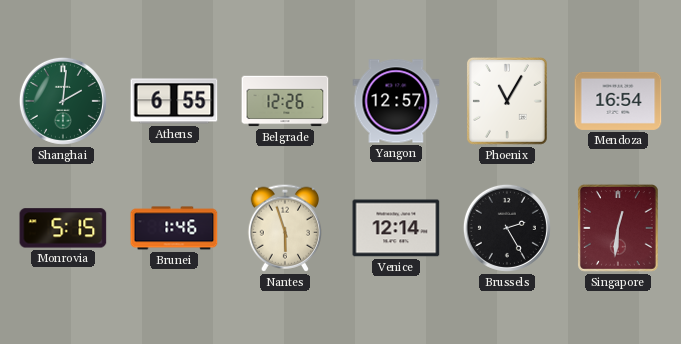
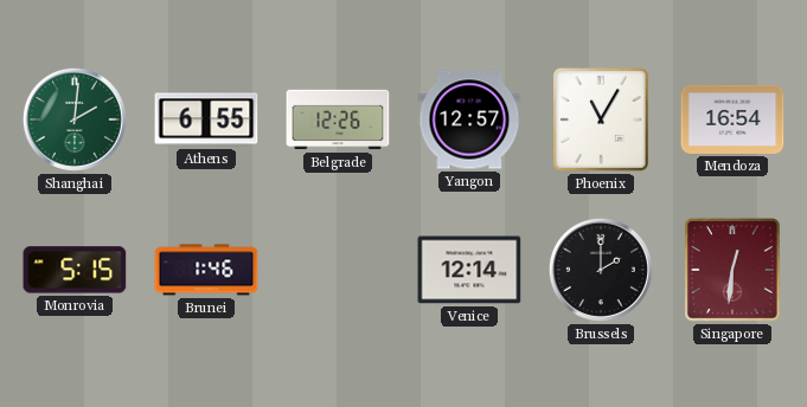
Nantes: 5:57 -> none (284, 228)
Brussels: 2:25 -> 2:00 (601, 270)
